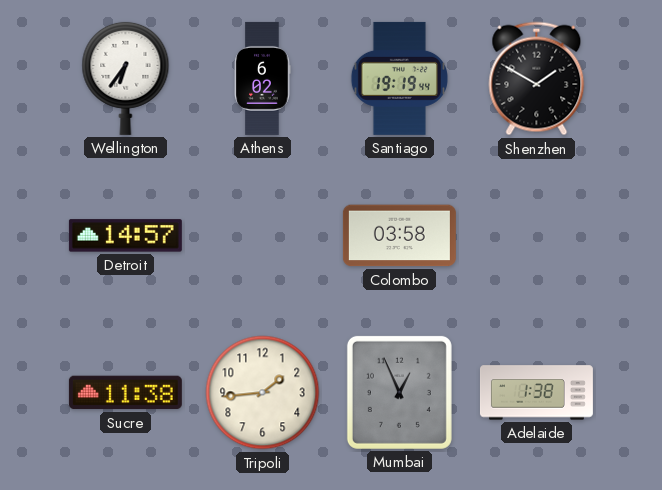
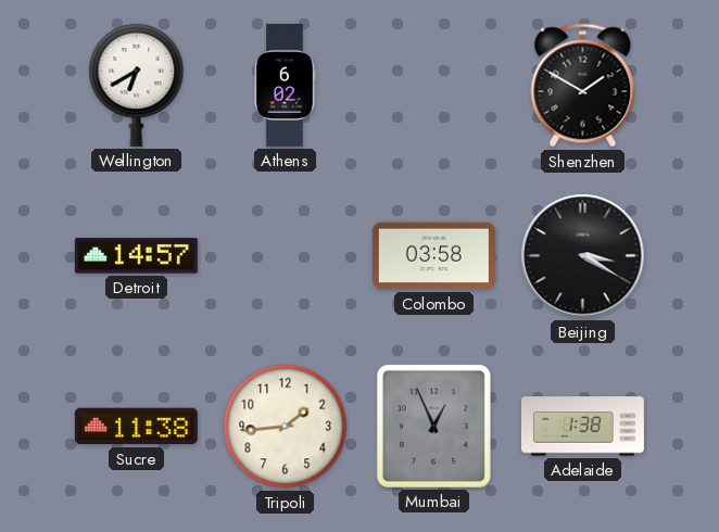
Wellington: 6:36 -> 6:40 (137, 85)
Santiago: 19:19 -> none (399, 78)
Beijing: none -> 3:20 (583, 256)
